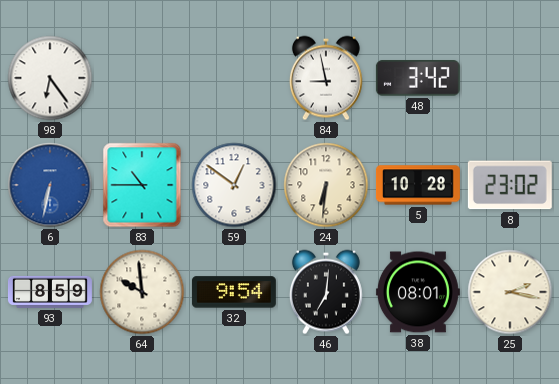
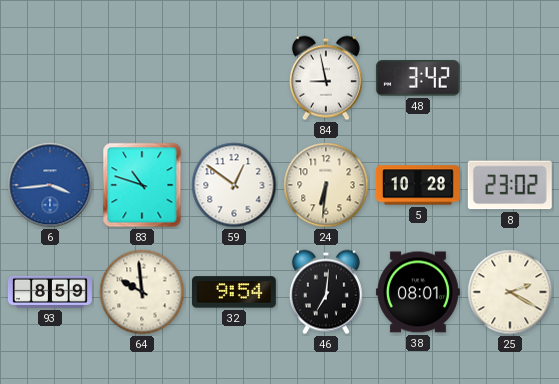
98: 6:24 -> none (50, 78)
6: 6:32 -> 3:44 (50, 185)
83: 10:45 -> 10:48 (142, 185)
25: 2:17 -> 2:20 (510, 292)
